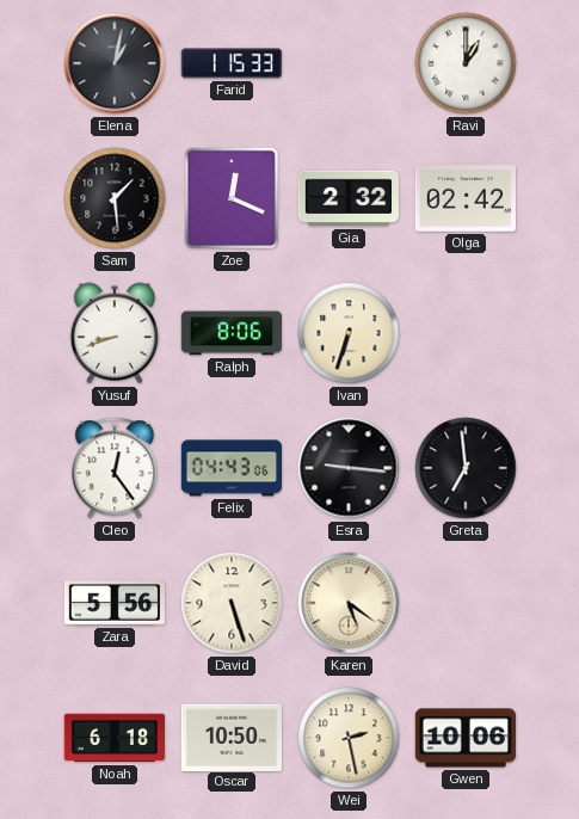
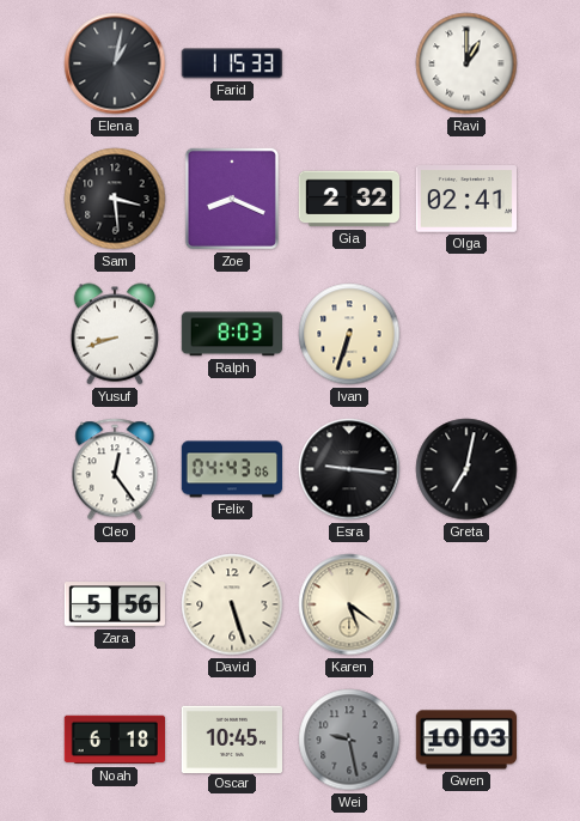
Sam: 1:29 -> 3:29 (115, 199)
Zoe: 12:19 -> 8:19 (232, 199)
Olga: 02:42 -> 02:41 (465, 200)
Ralph: 8:06 -> 8:03 (231, 334)
Greta: 6:59 -> 7:02 (466, 469)
Oscar: 10:50 -> 10:45 (231, 738)
Wei: 2:28 -> 9:28 (349, 740)
Wei dial: cream -> grey (349, 740)
Gwen: 10:06 -> 10:03 (466, 740)
